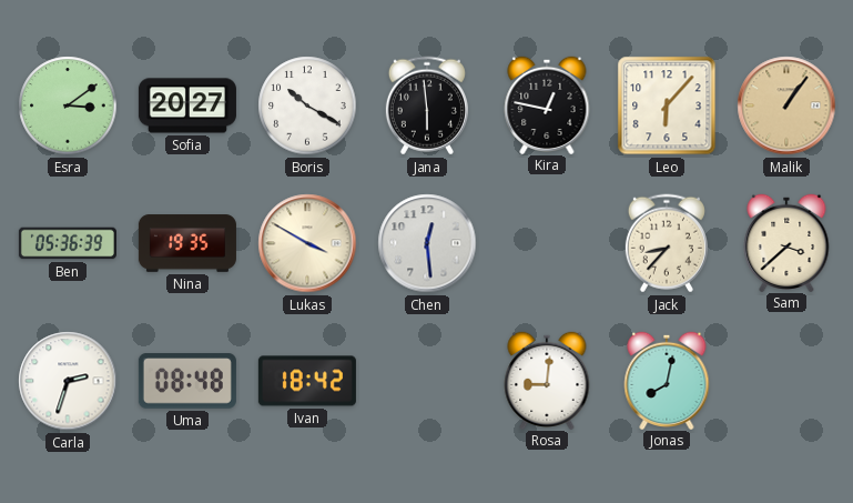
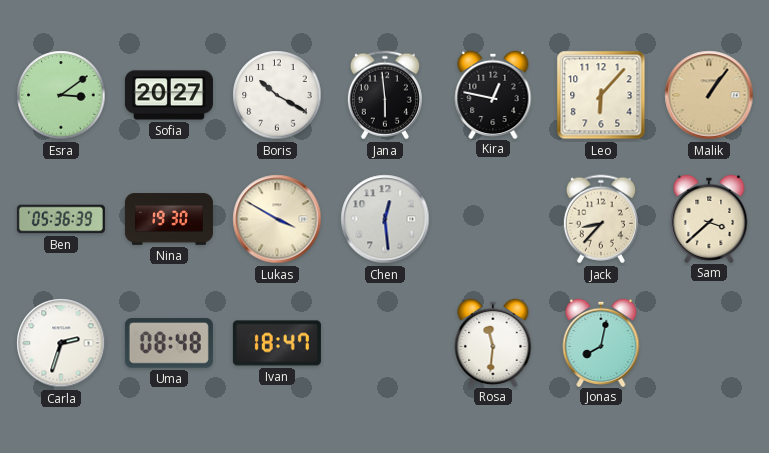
Nina: 19:35 -> 19:30 (169, 219)
Ivan: 18:42 -> 18:47 (277, 343)
Rosa: 9:01 -> 11:31 (493, 342)
